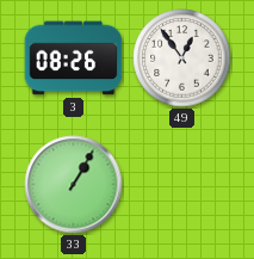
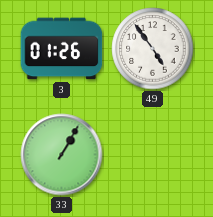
3: 08:26 -> 01:26 (62, 49)
49: 12:54 -> 4:54 (153, 49)
